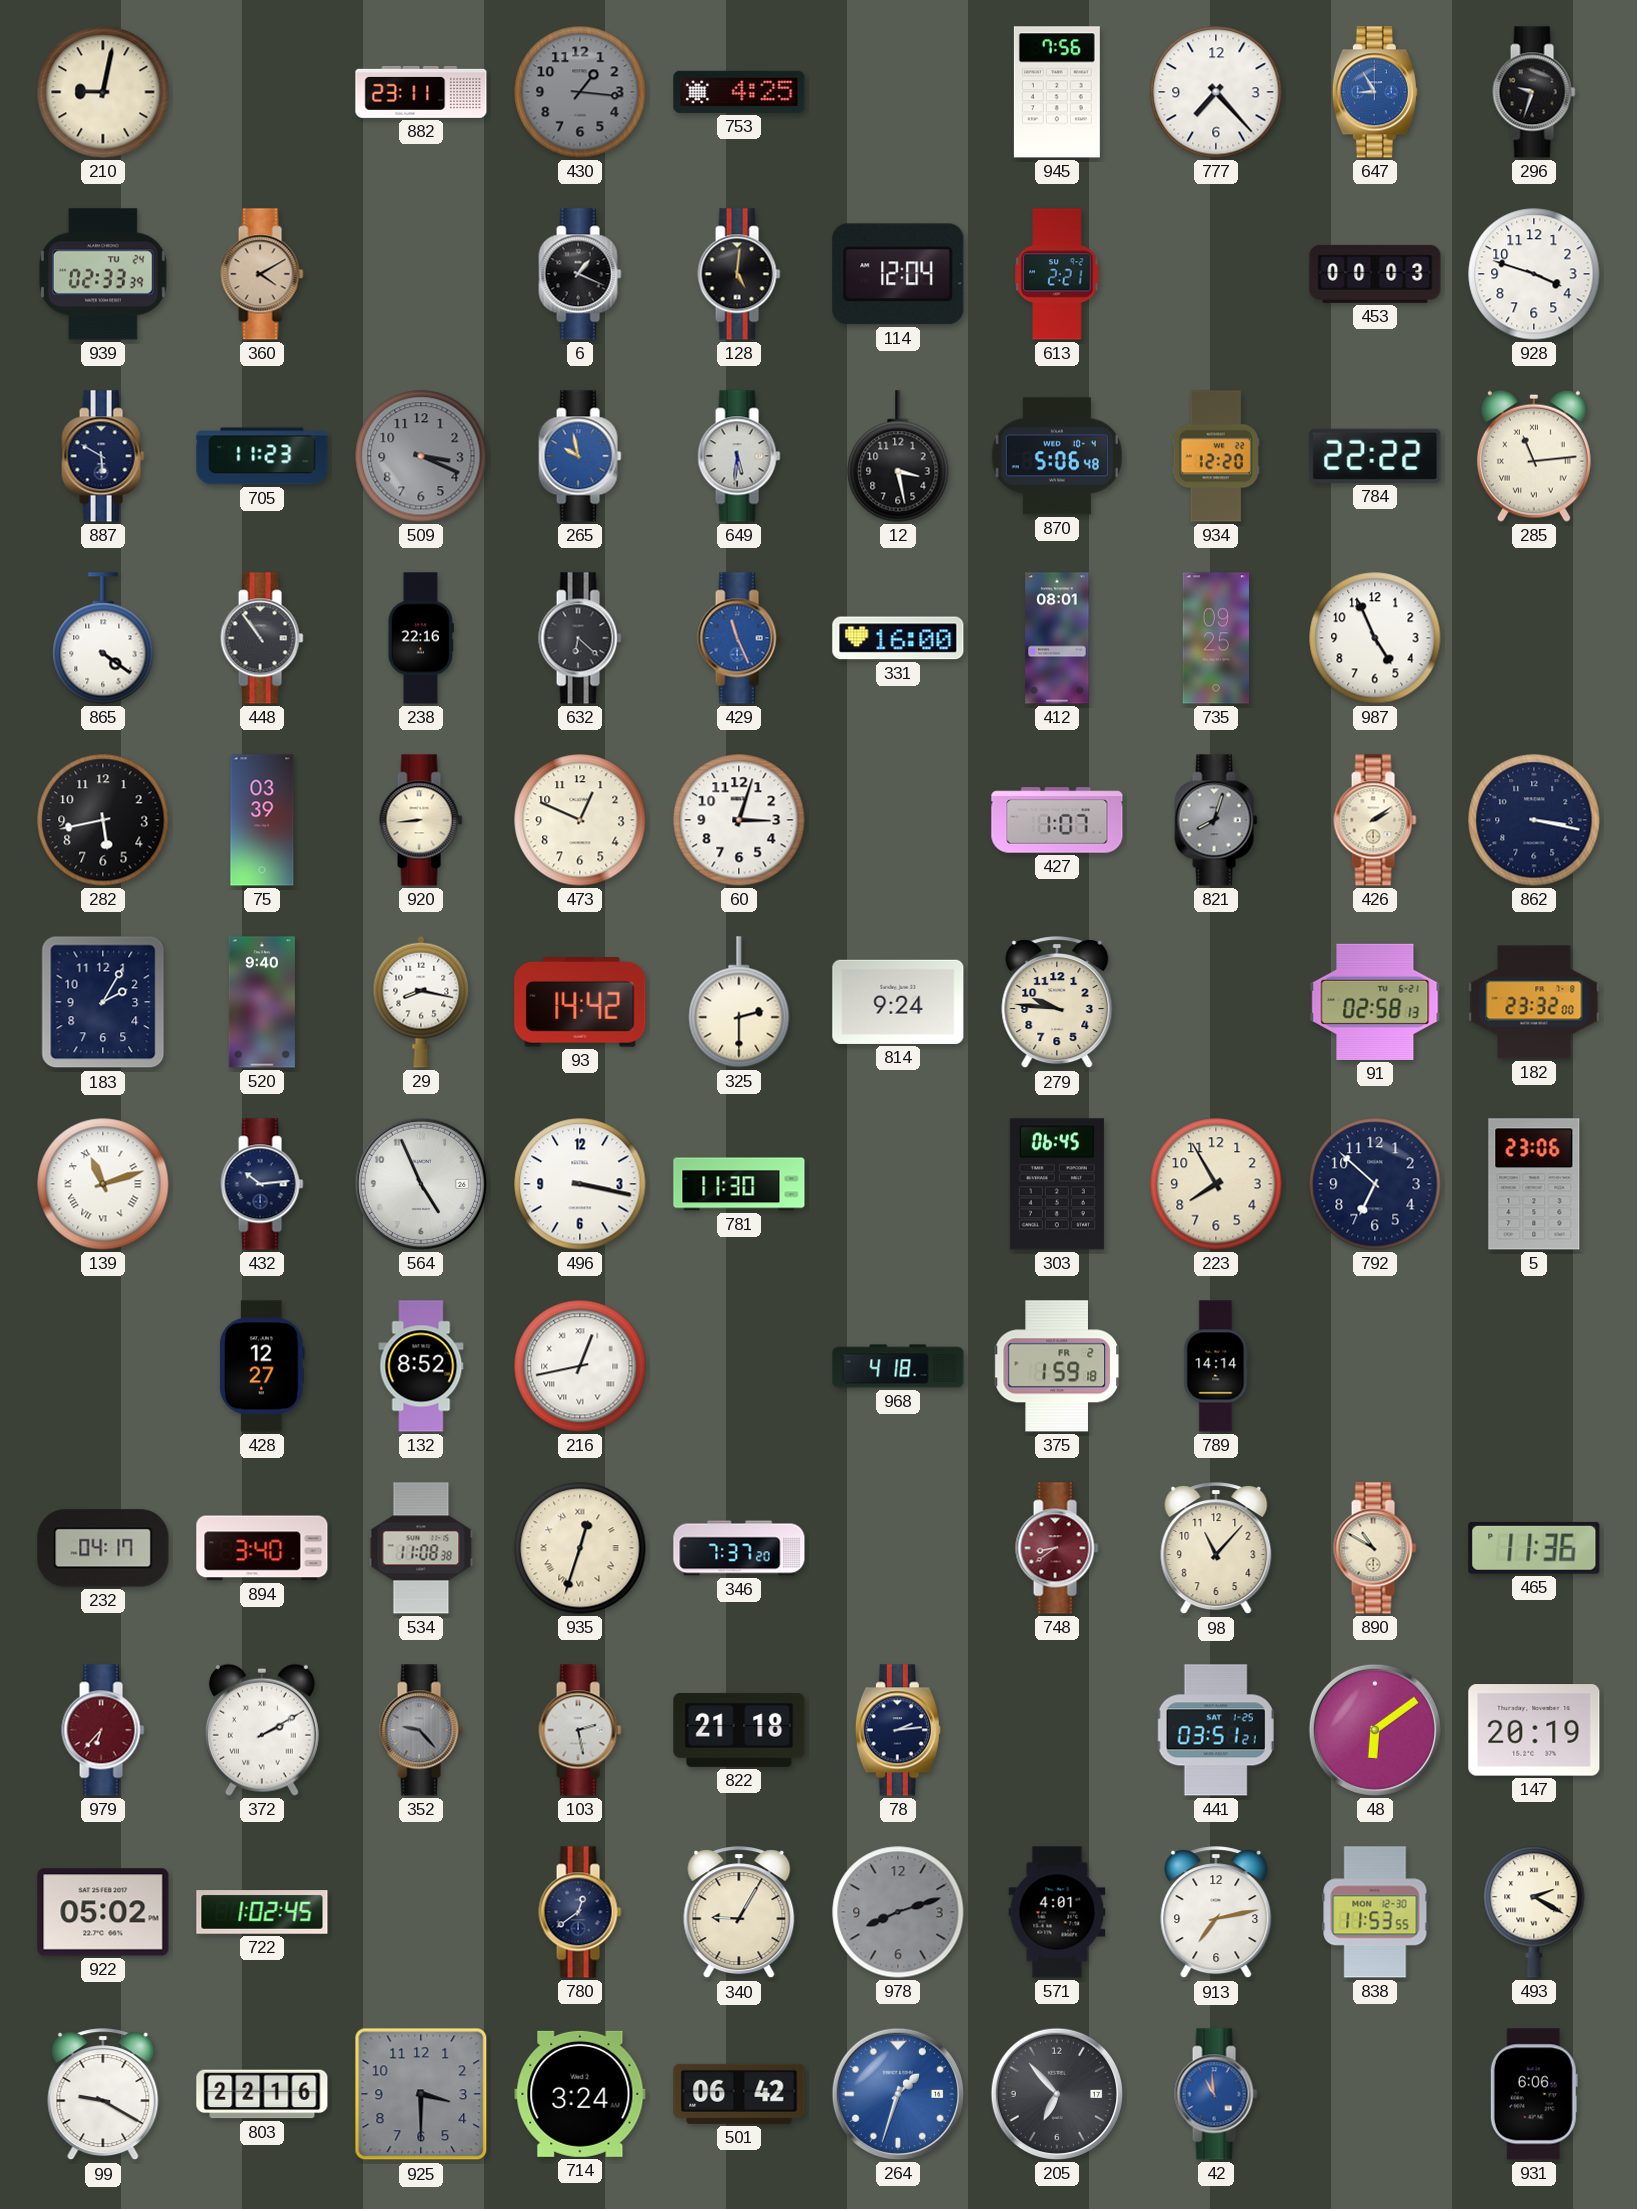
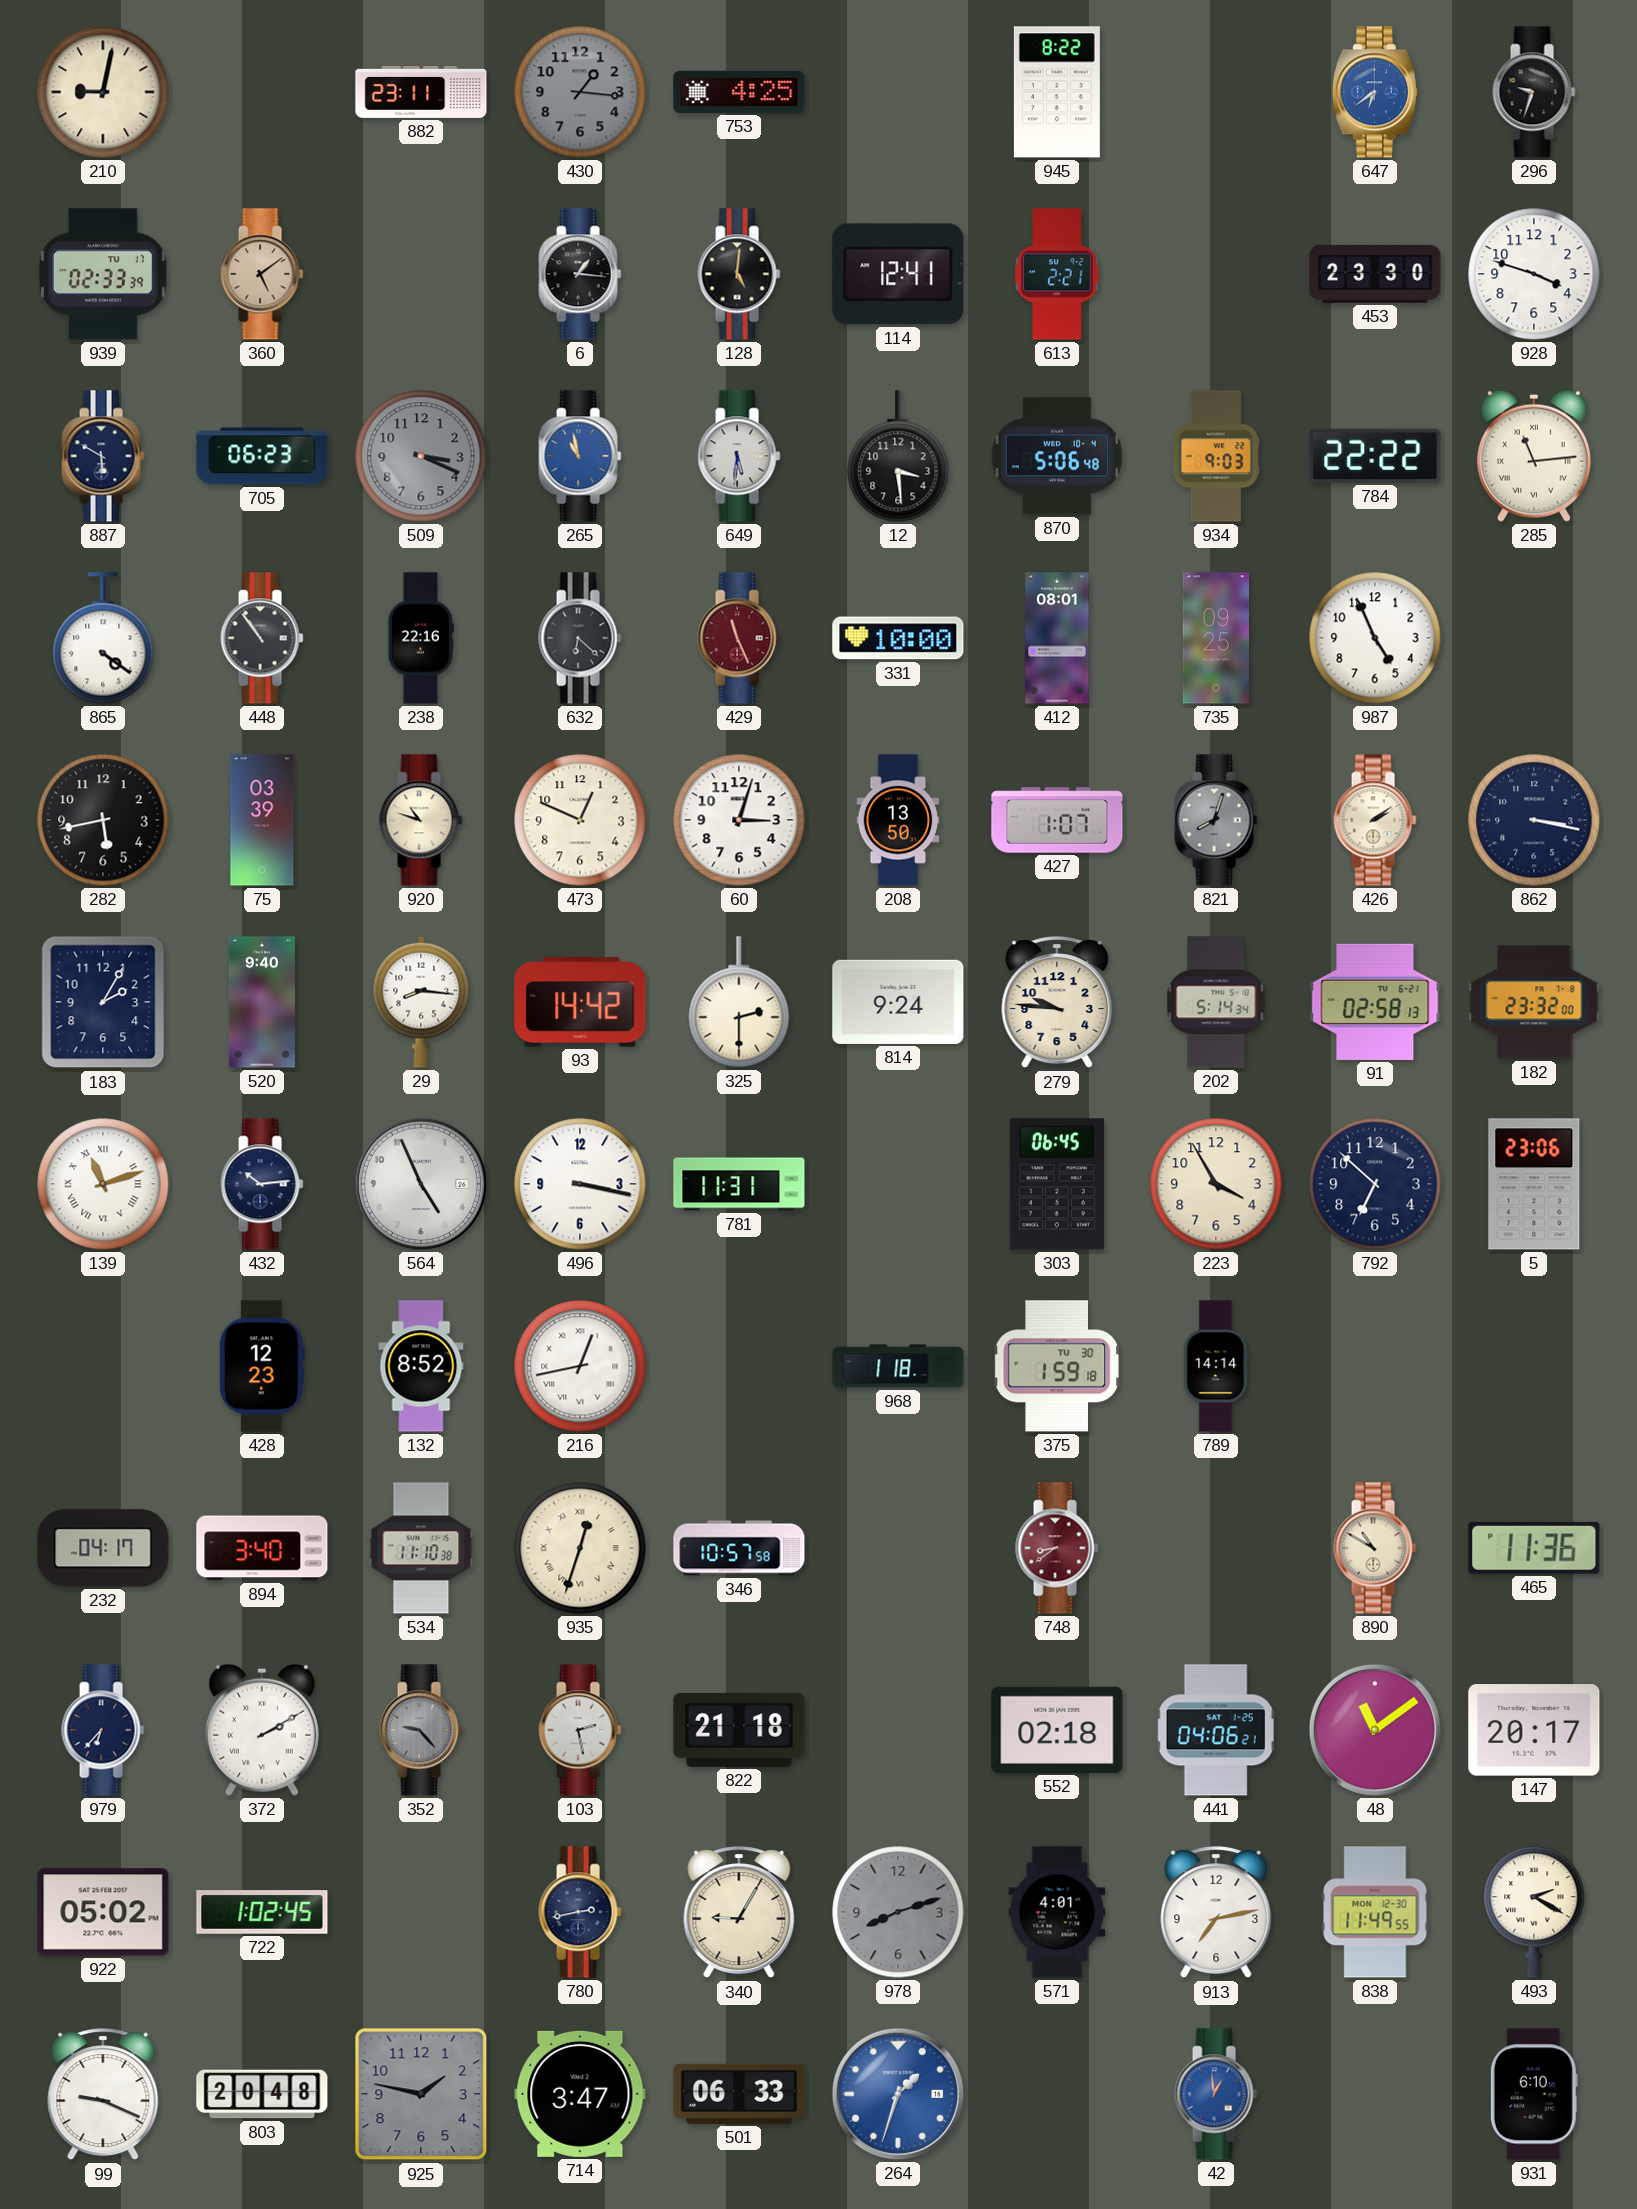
945: 7:56 -> 8:22 (1057, 92)
777: 7:23 -> none (1216, 92)
647: 8:55 -> 6:39 (1375, 92)
939 date: TU 24 -> TU 17 (103, 274)
360: 4:10 -> 5:09 (262, 274)
6: 1:19 -> 1:16 (580, 274)
114: 12:04 -> 12:41 (898, 274)
453: 00:03 -> 23:30 (1375, 274)
705: 11:23 -> 06:23 (262, 456)
265: 9:58 -> 10:58 (580, 456)
12: 3:28 -> 3:29 (898, 456)
934: 12:20 -> 9:03 (1216, 456)
429 dial: blue -> burgundy (739, 638)
331: 16:00 -> 10:00 (898, 638)
920: 8:44 -> 10:48 (421, 820)
208: none -> 13:50 (898, 820)
29: 8:17 -> 8:16 (421, 1002)
202: none -> 5:14 (1216, 1002)
781: 11:30 -> 11:31 (739, 1184)
223: 7:55 -> 3:55 (1216, 1184)
428: 12:27 -> 12:23 (262, 1366)
968: 4:18 -> 1:18 (898, 1366)
375 date: FR 2 -> TU 30 (1057, 1366)
534: 11:08 -> 11:10 (421, 1548)
346: 7:37 -> 10:57 (739, 1548)
98: 11:07 -> none (1216, 1549)
979 dial: burgundy -> navy (103, 1730)
78: 2:14 -> none (898, 1730)
552: none -> 02:18 (1057, 1730)
441: 03:51 -> 04:06 (1216, 1730)
48: 6:09 -> 11:09 (1375, 1730)
147: 20:19 -> 20:17 (1534, 1730)
780: 12:39 -> 2:43 (580, 1912)
838: 11:53 -> 11:49 (1375, 1912)
99: 9:20 -> 9:19 (103, 2095)
803: 22:16 -> 20:48 (262, 2094)
925: 3:30 -> 1:47 (421, 2094)
714: 3:24 -> 3:47 (580, 2094)
501: 06:42 -> 06:33 (739, 2094)
205: 6:53 -> none (1057, 2094)
42: 10:59 -> 12:59 (1216, 2094)
931: 6:06 -> 6:10 (1534, 2094)
